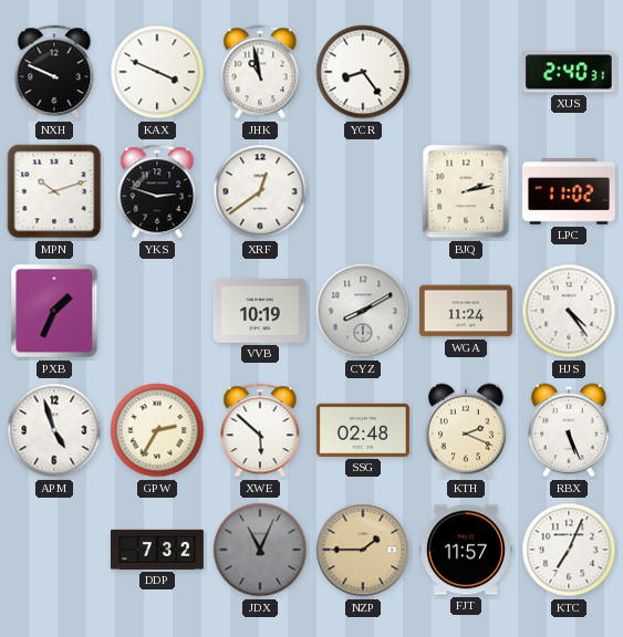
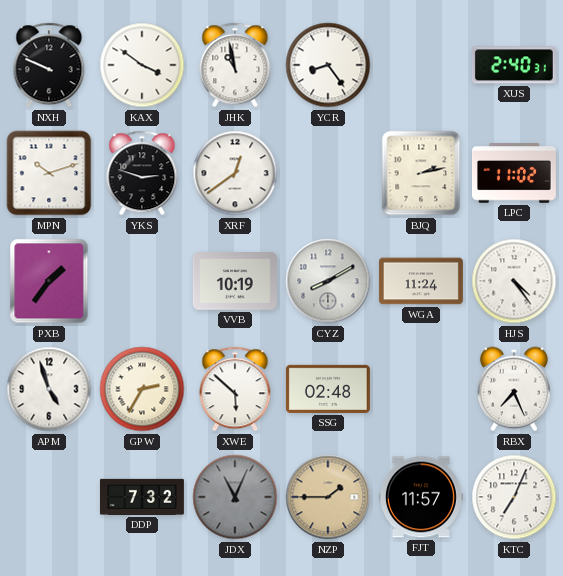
KAX: 3:49 -> 3:51 (142, 65)
PXB: 1:34 -> 1:36 (49, 281)
KTH: 2:19 -> none (466, 430)
RBX: 5:26 -> 7:26 (514, 389)
